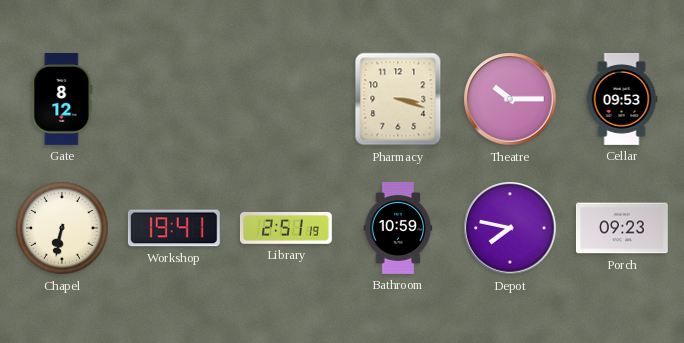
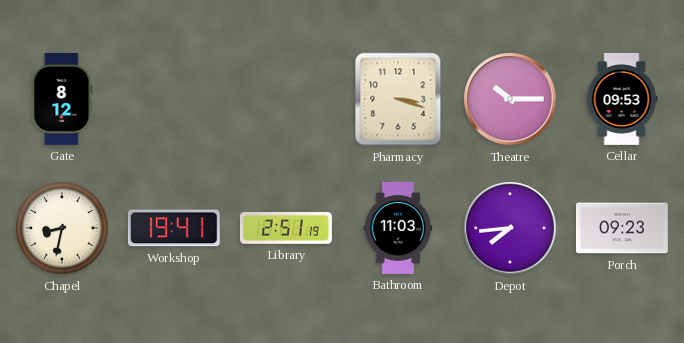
Chapel: 6:32 -> 8:32 (62, 228)
Bathroom: 10:59 -> 11:03 (398, 228)
Depot: 7:47 -> 7:44 (510, 228)
